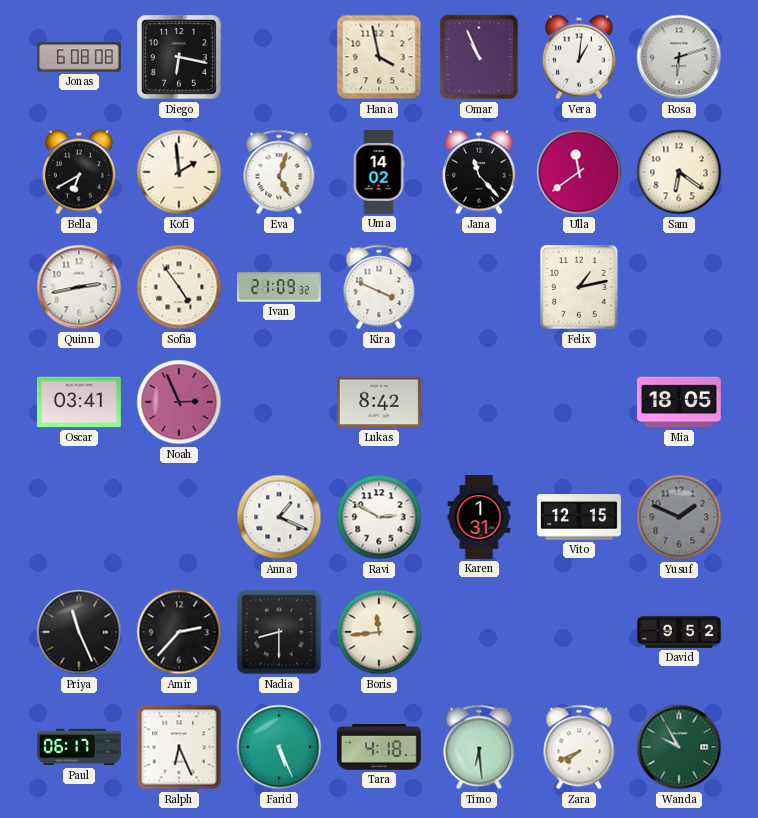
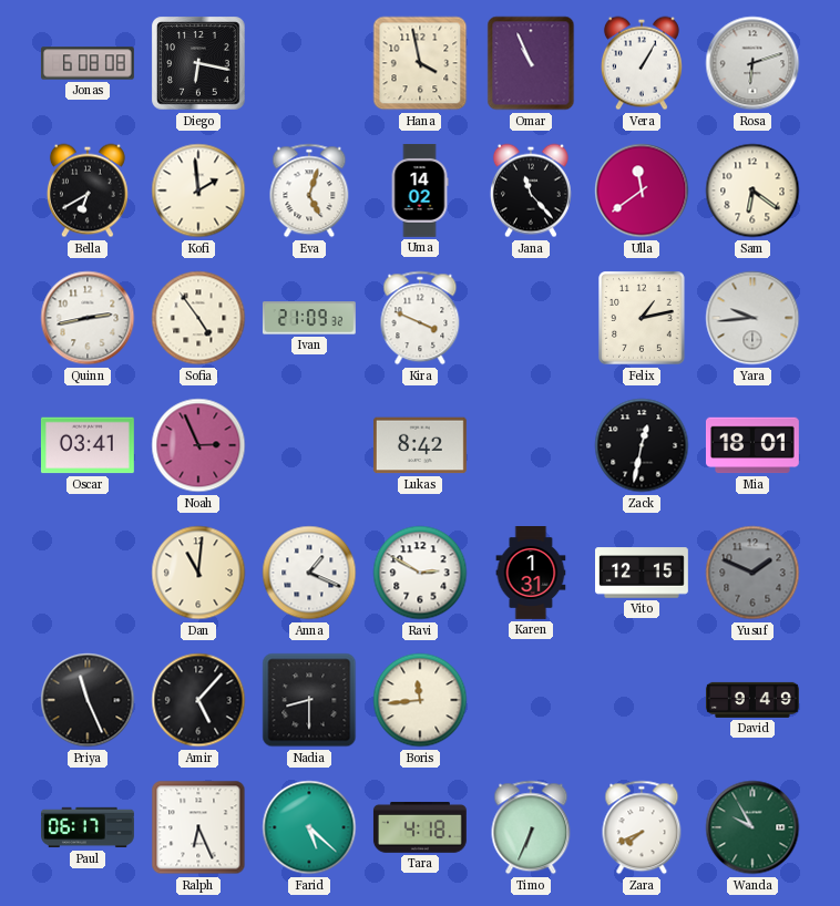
Vera: 1:01 -> 1:05 (642, 63)
Yara: none -> 9:44 (752, 318)
Zack: none -> 12:32 (642, 445)
Mia: 18:05 -> 18:01 (752, 445)
Dan: none -> 11:01 (198, 573)
Amir: 2:37 -> 5:07 (198, 700)
David: 9:52 -> 9:49 (752, 700)
Farid: 5:26 -> 5:22 (309, 827)
Timo: 6:29 -> 6:34 (531, 827)
